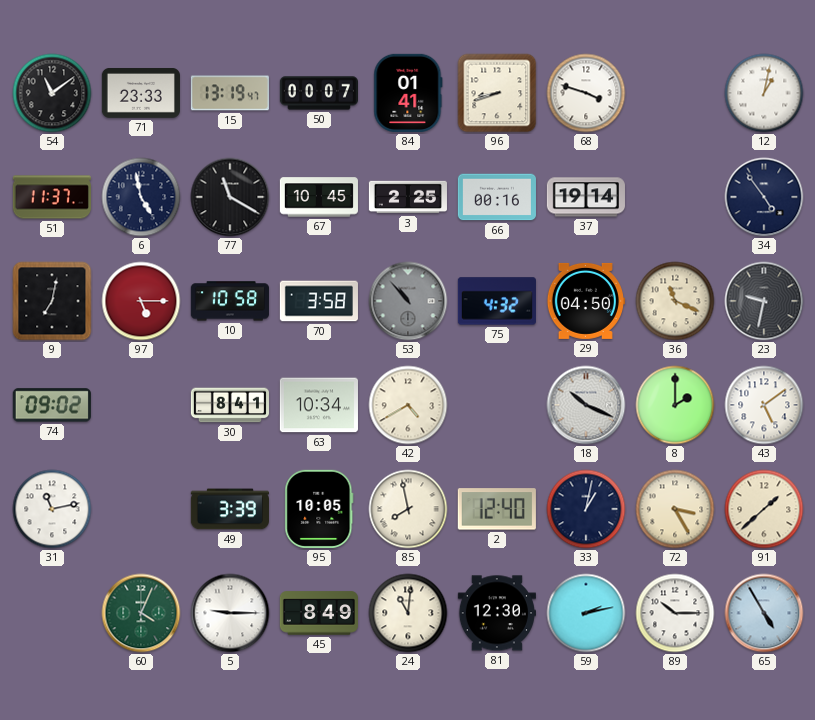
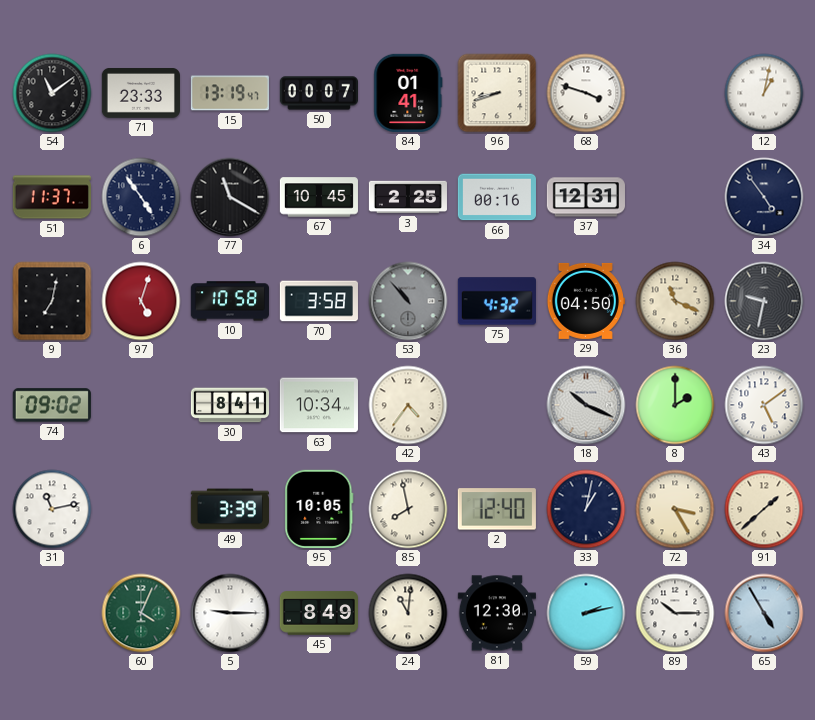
6: 4:58 -> 4:54 (141, 197)
37: 19:14 -> 12:31 (586, 197)
97: 5:15 -> 5:03 (141, 301)
42: 4:40 -> 4:36 (408, 405)
